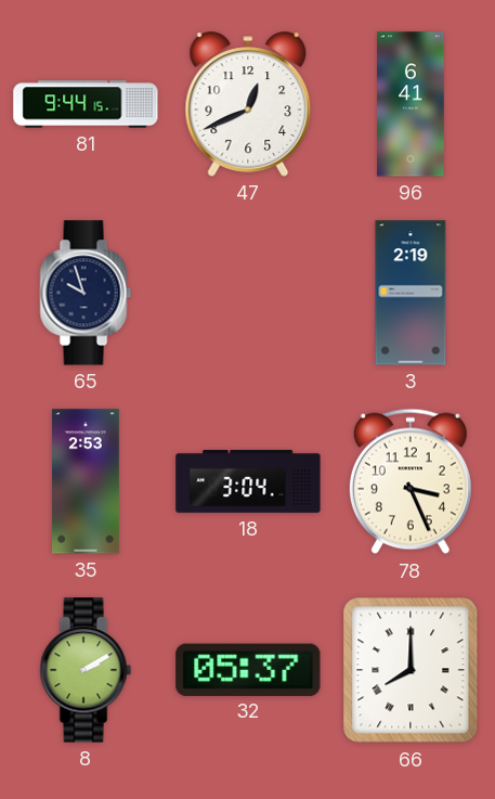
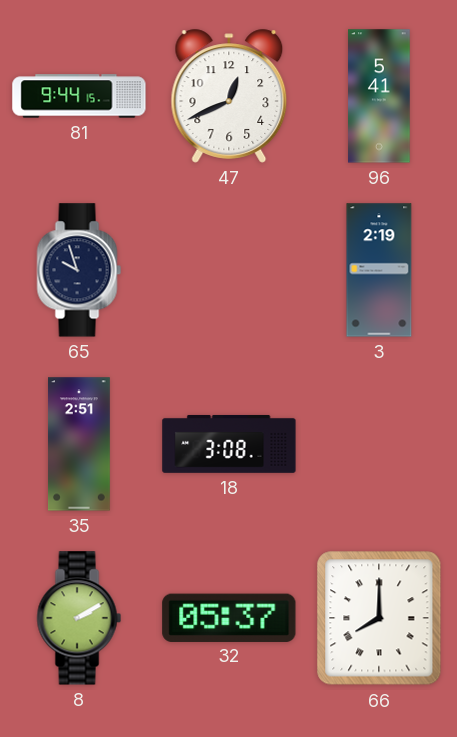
96: 6:41 -> 5:41 (379, 96)
35: 2:53 -> 2:51 (80, 444)
18: 3:04 -> 3:08 (229, 444)
78: 3:26 -> none (411, 481)
